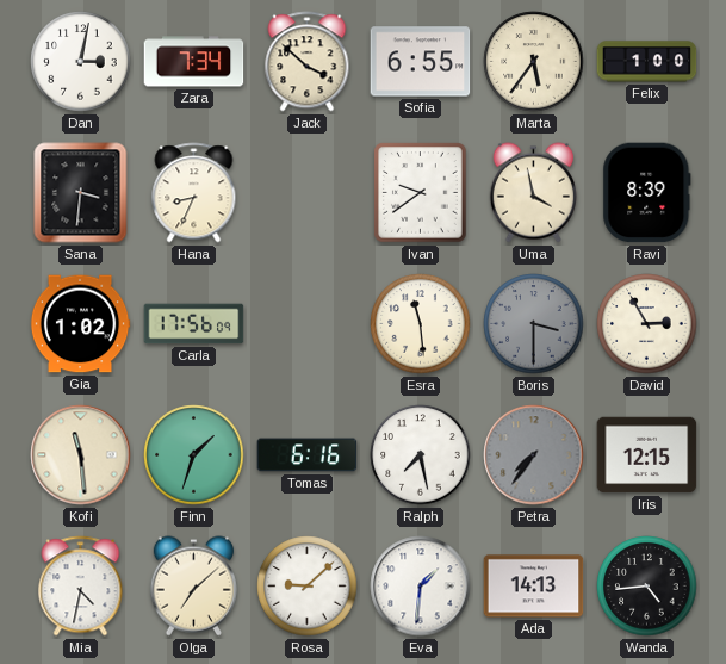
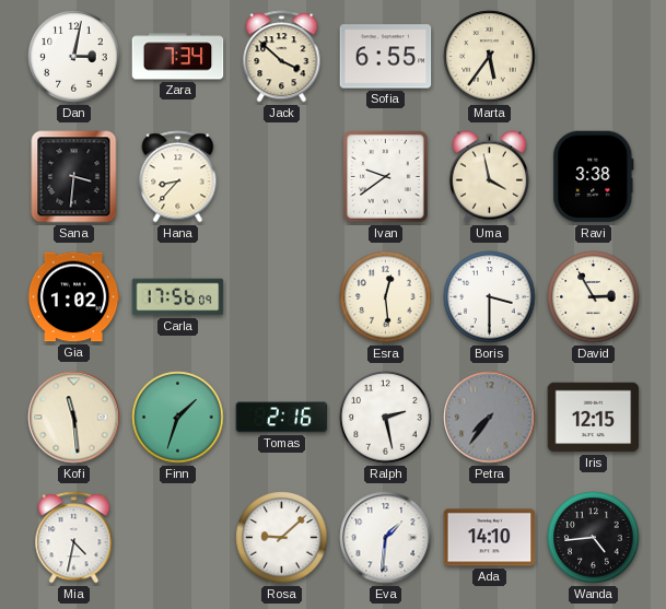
Felix: 1:00 -> none (647, 62)
Hana: 8:34 -> 8:37 (178, 177)
Ravi: 8:39 -> 3:38 (594, 177)
Esra: 11:29 -> 12:29 (386, 297)
Boris dial: grey -> white (490, 297)
Tomas: 6:16 -> 2:16 (282, 418)
Ralph: 7:28 -> 2:28 (386, 418)
Olga: 7:08 -> none (193, 587)
Ada: 14:13 -> 14:10 (490, 538)
